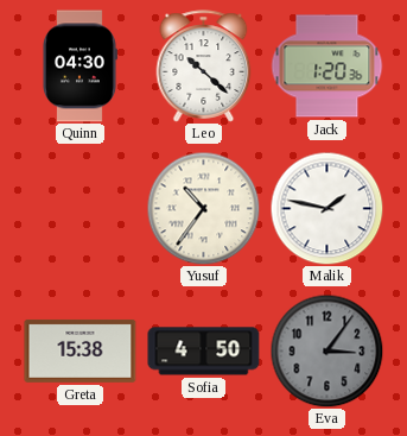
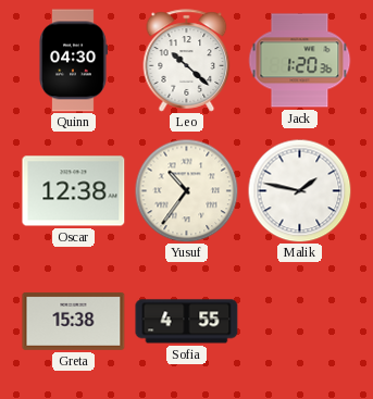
Oscar: none -> 12:38 (74, 191)
Sofia: 4:50 -> 4:55 (187, 322)
Eva: 3:06 -> none (326, 350)
